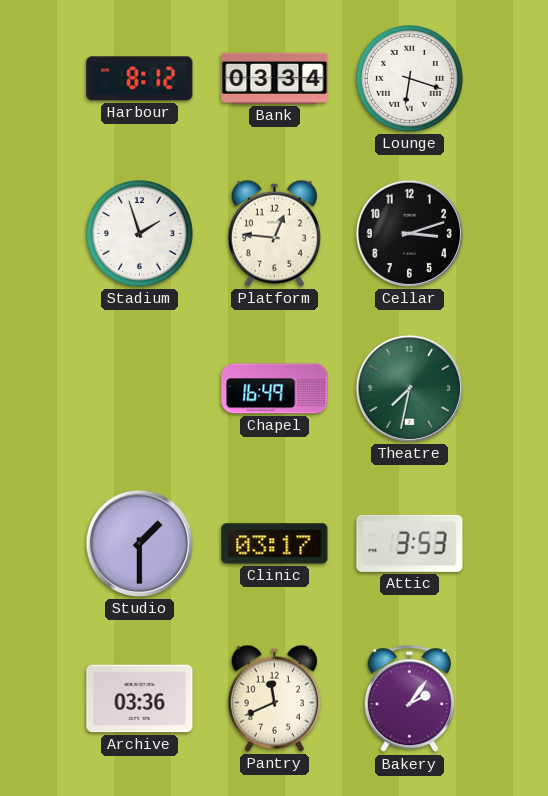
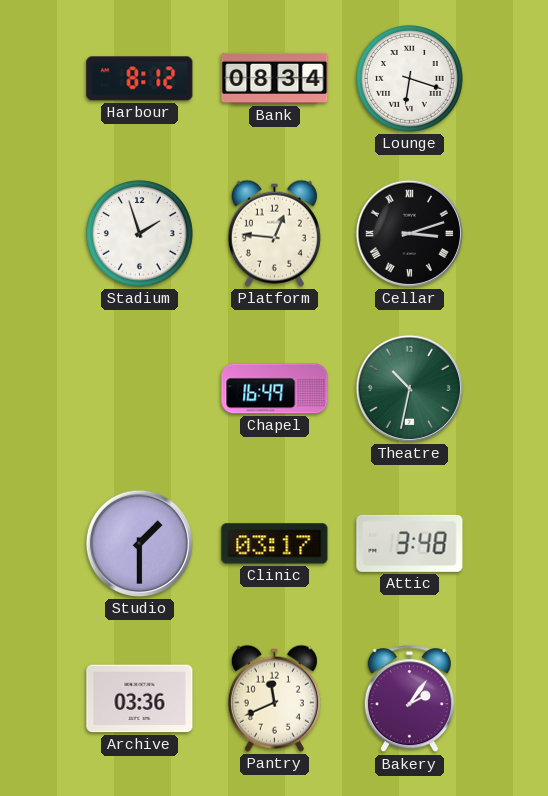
Bank: 03:34 -> 08:34 (275, 78)
Cellar numerals: Arabic -> Roman (409, 233)
Theatre: 7:32 -> 10:32 (409, 388)
Attic: 3:53 -> 3:48 (410, 543)
